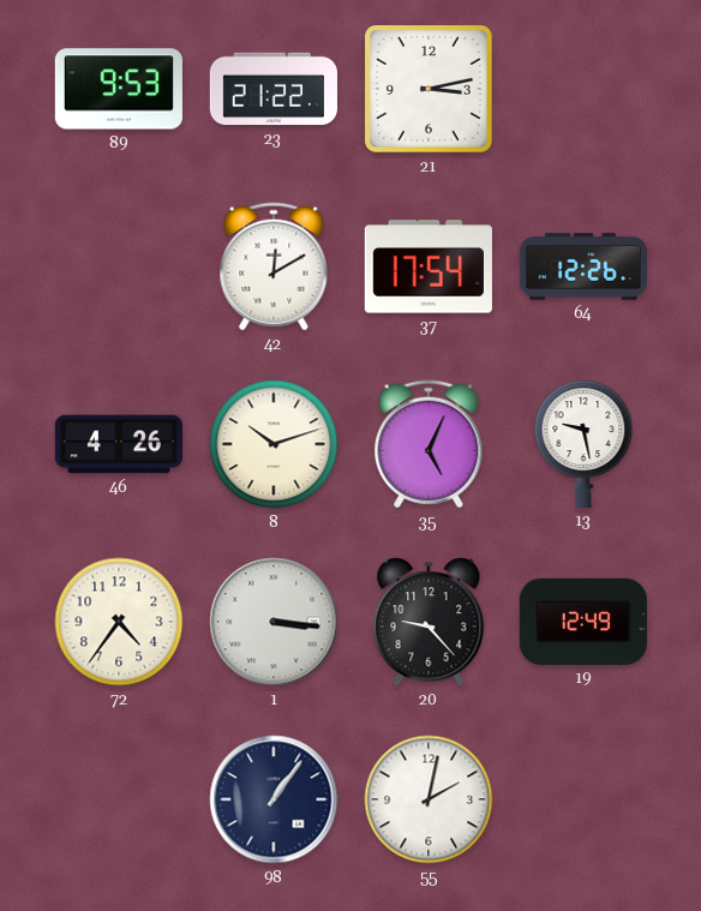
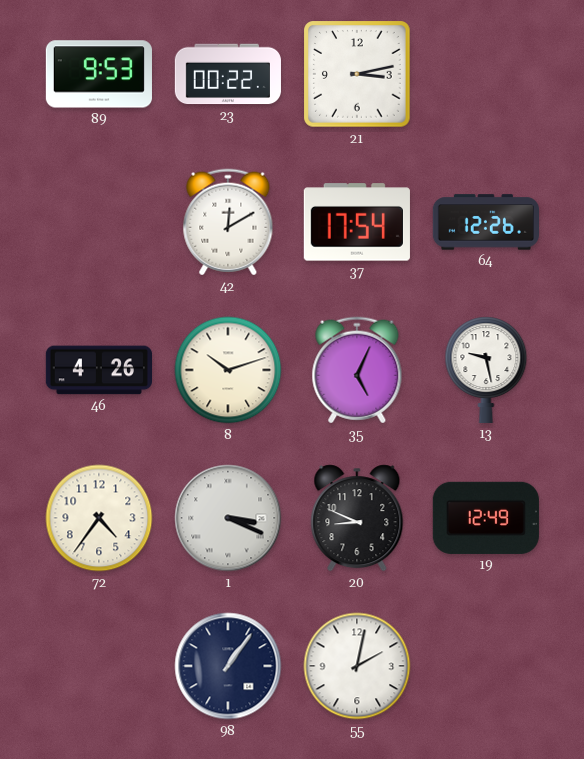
23: 21:22 -> 00:22 (228, 74)
1: 3:16 -> 3:19 (228, 518)
20: 9:23 -> 8:49 (357, 518)
